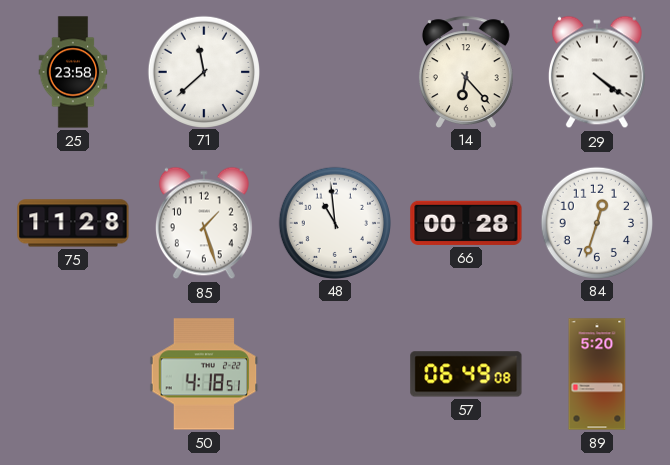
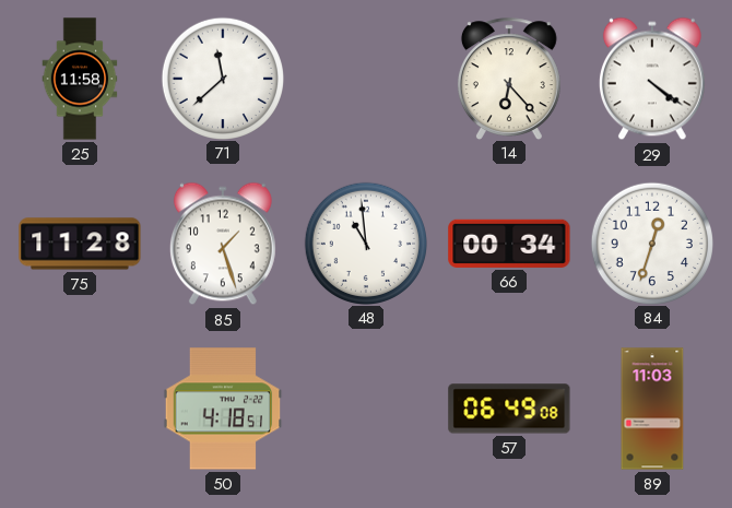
25: 23:58 -> 11:58 (80, 79)
66: 00:28 -> 00:34 (509, 244)
89: 5:20 -> 11:03 (652, 409)
